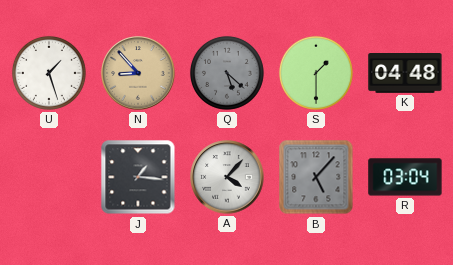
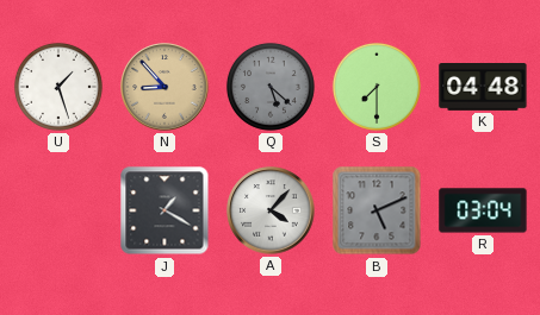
S: 1:30 -> 7:30 (377, 87)
J: 1:16 -> 1:20 (165, 210)
B: 5:07 -> 5:11 (377, 210)
